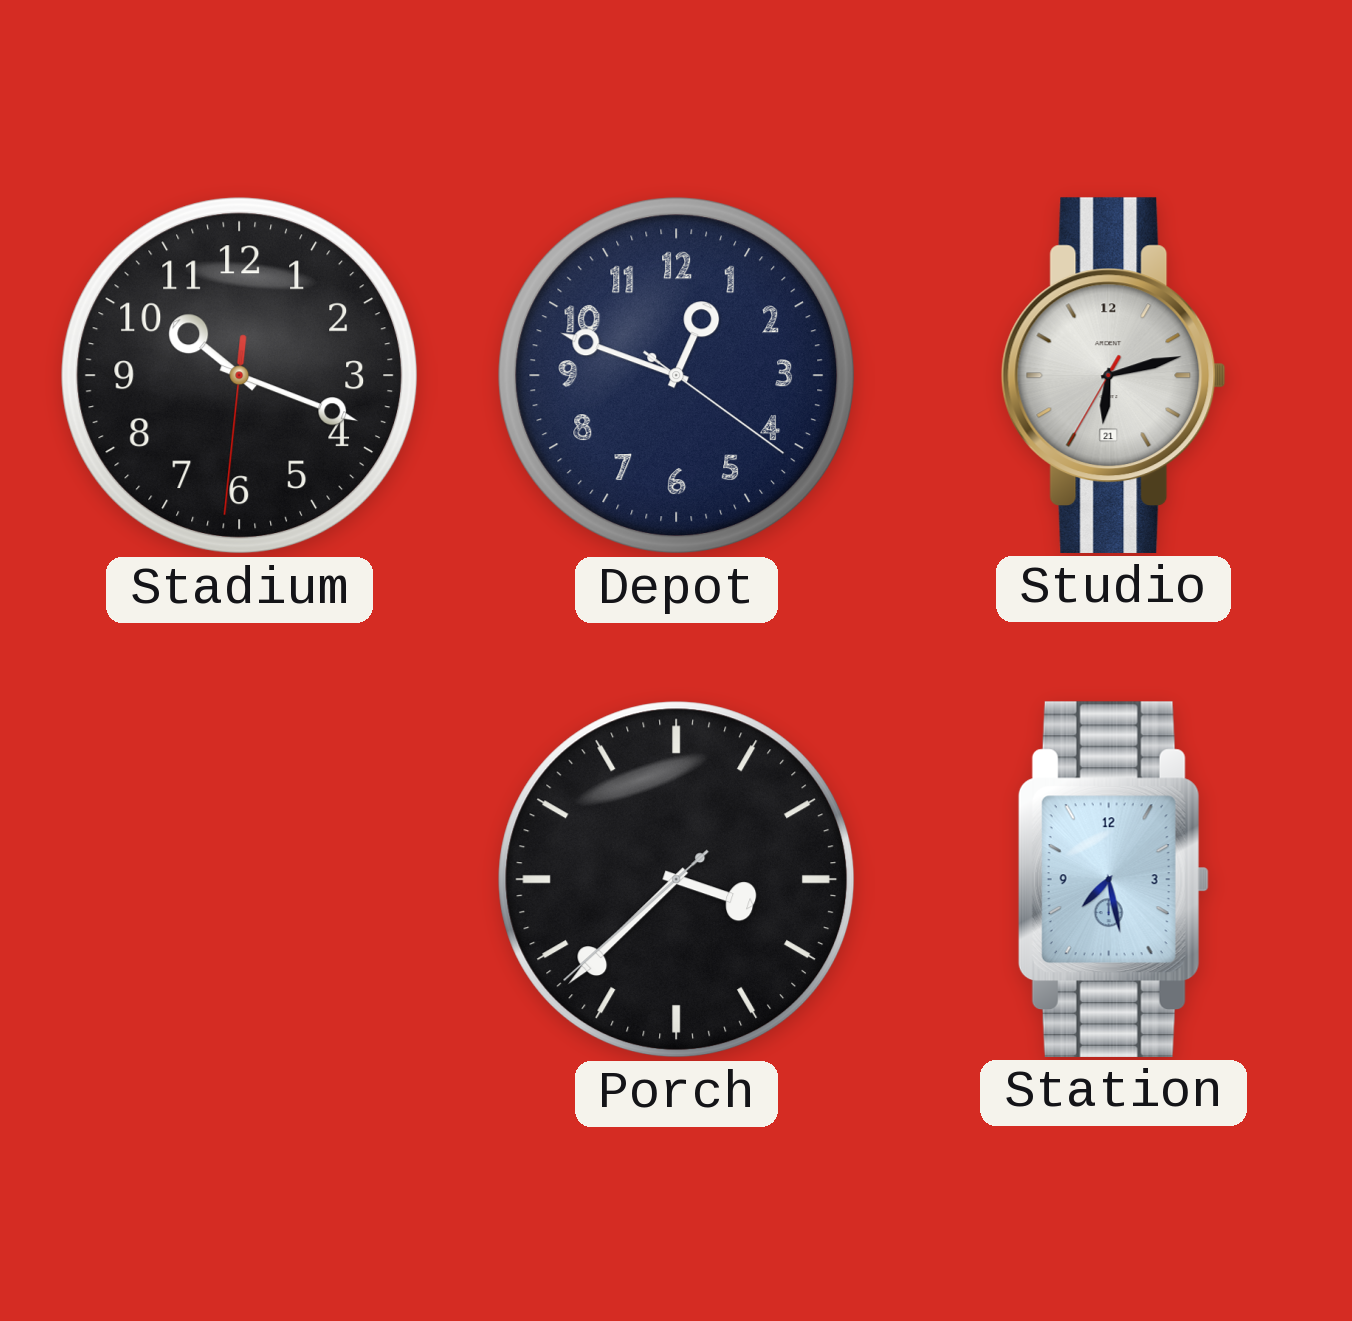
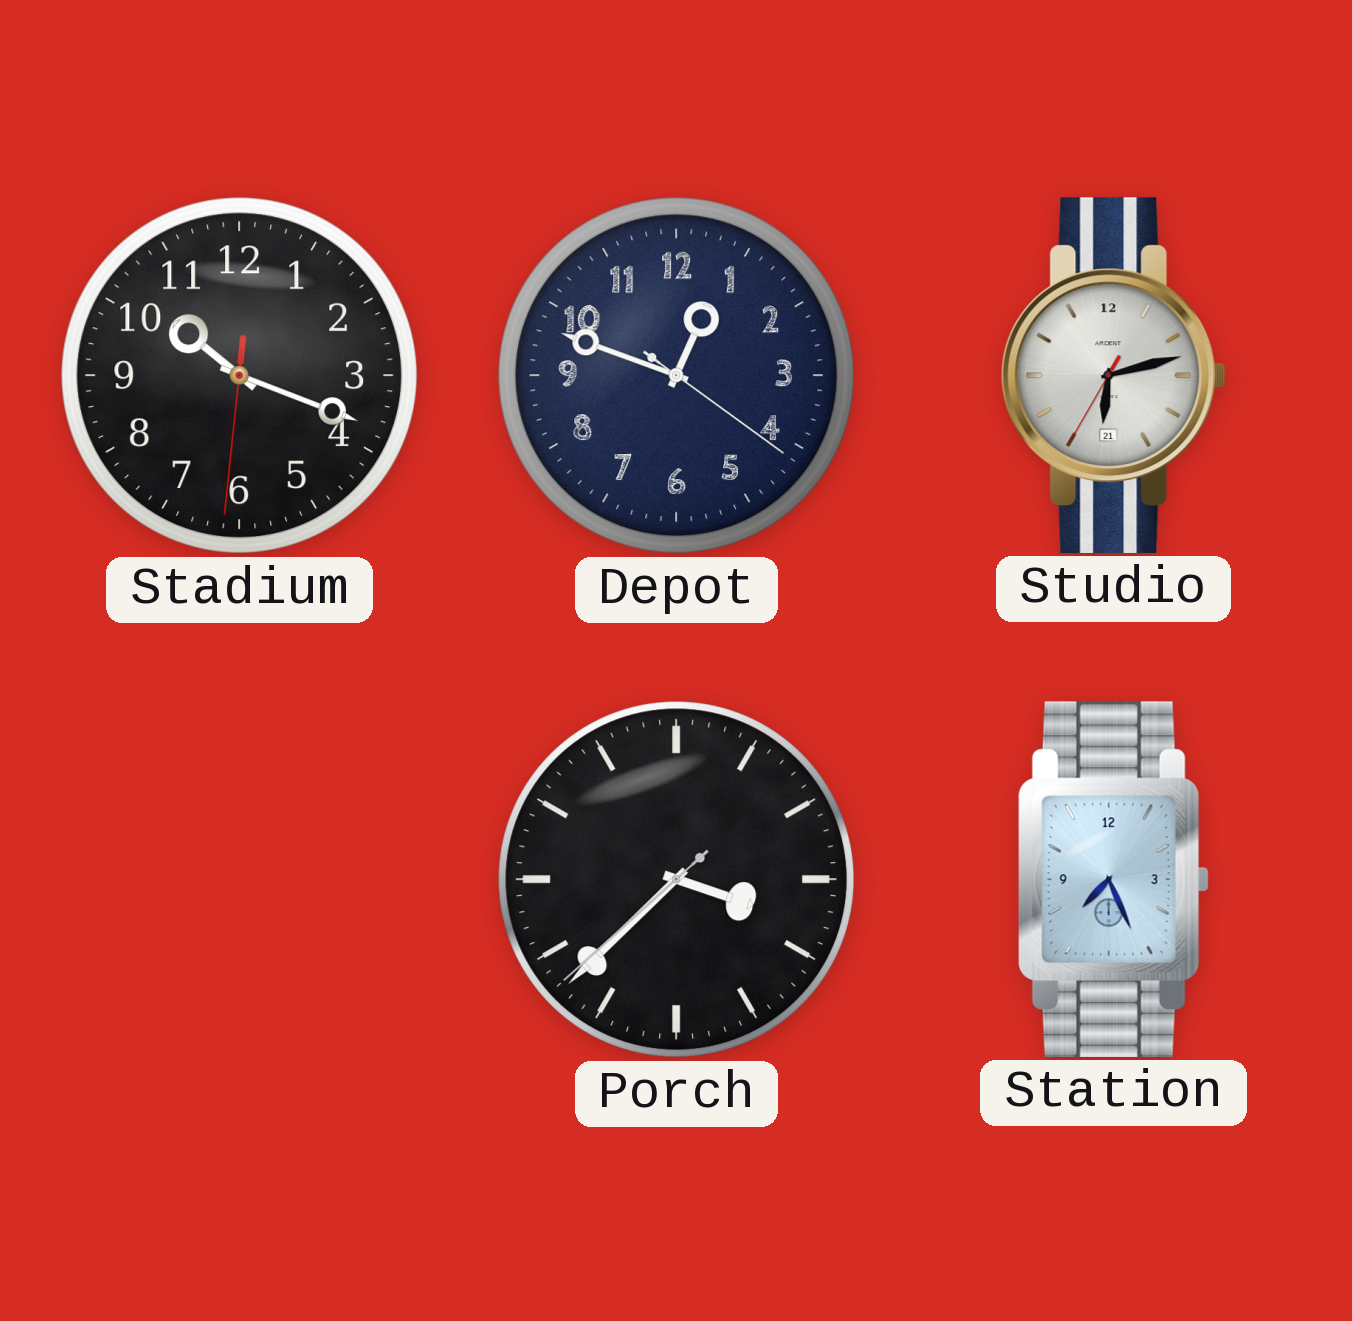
Station: 7:28 -> 7:26 (1113, 879)
